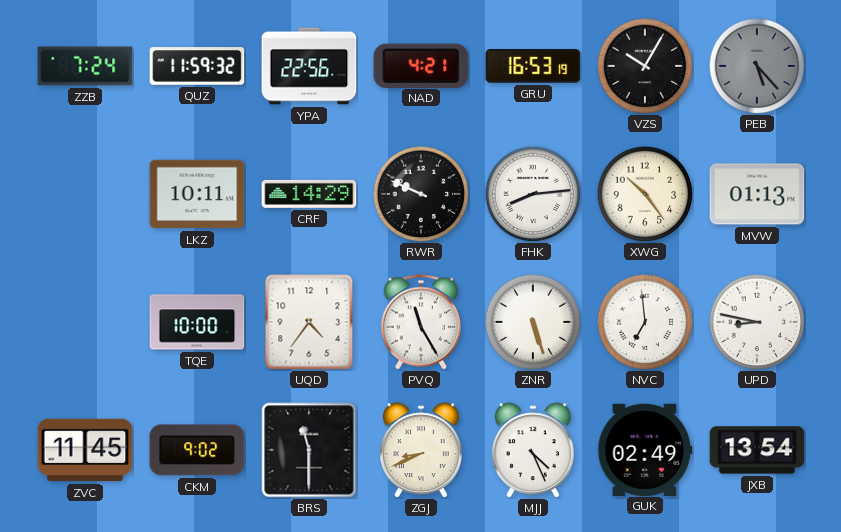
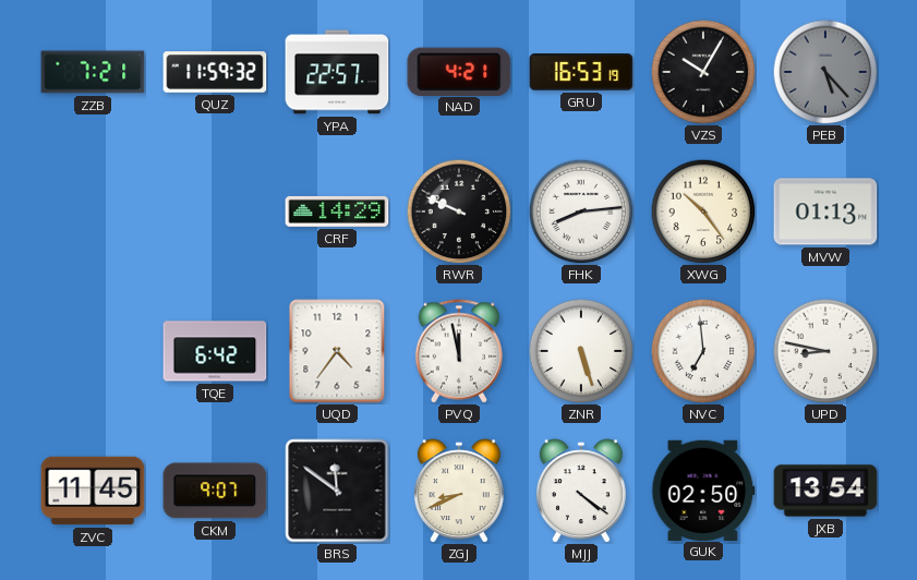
ZZB: 7:24 -> 7:21 (93, 72)
YPA: 22:56 -> 22:57 (337, 72)
LKZ: 10:11 -> none (197, 194)
TQE: 10:00 -> 6:42 (215, 351)
PVQ: 11:25 -> 11:58 (459, 351)
CKM: 9:02 -> 9:07 (215, 491)
BRS: 11:30 -> 11:51 (337, 491)
MJJ: 4:26 -> 4:21 (581, 491)
GUK: 02:49 -> 02:50 (703, 490)
